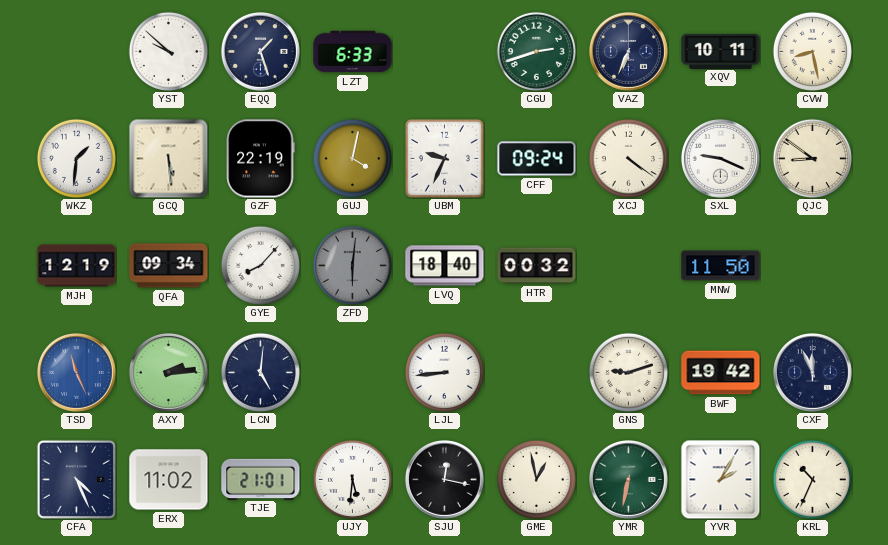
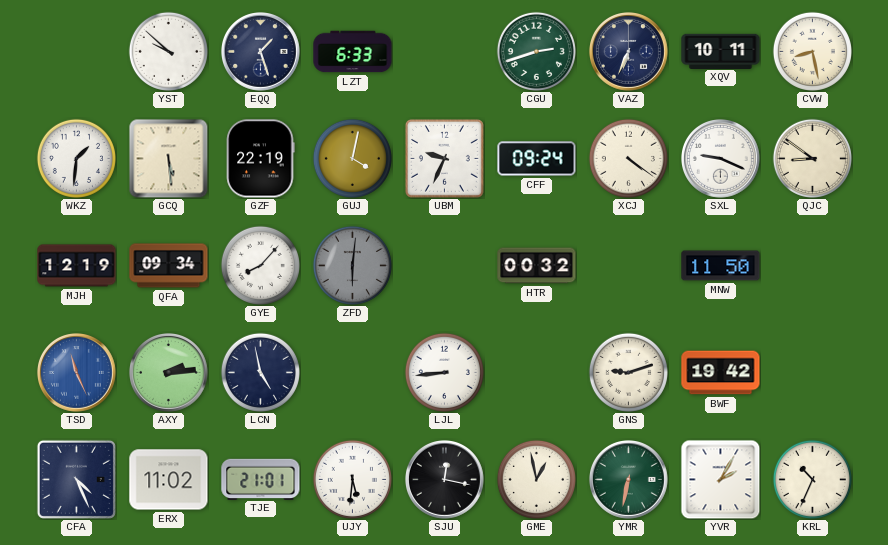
LVQ: 18:40 -> none (445, 266)
LCN: 5:01 -> 4:58 (260, 372)
CXF: 11:56 -> none (813, 373)
